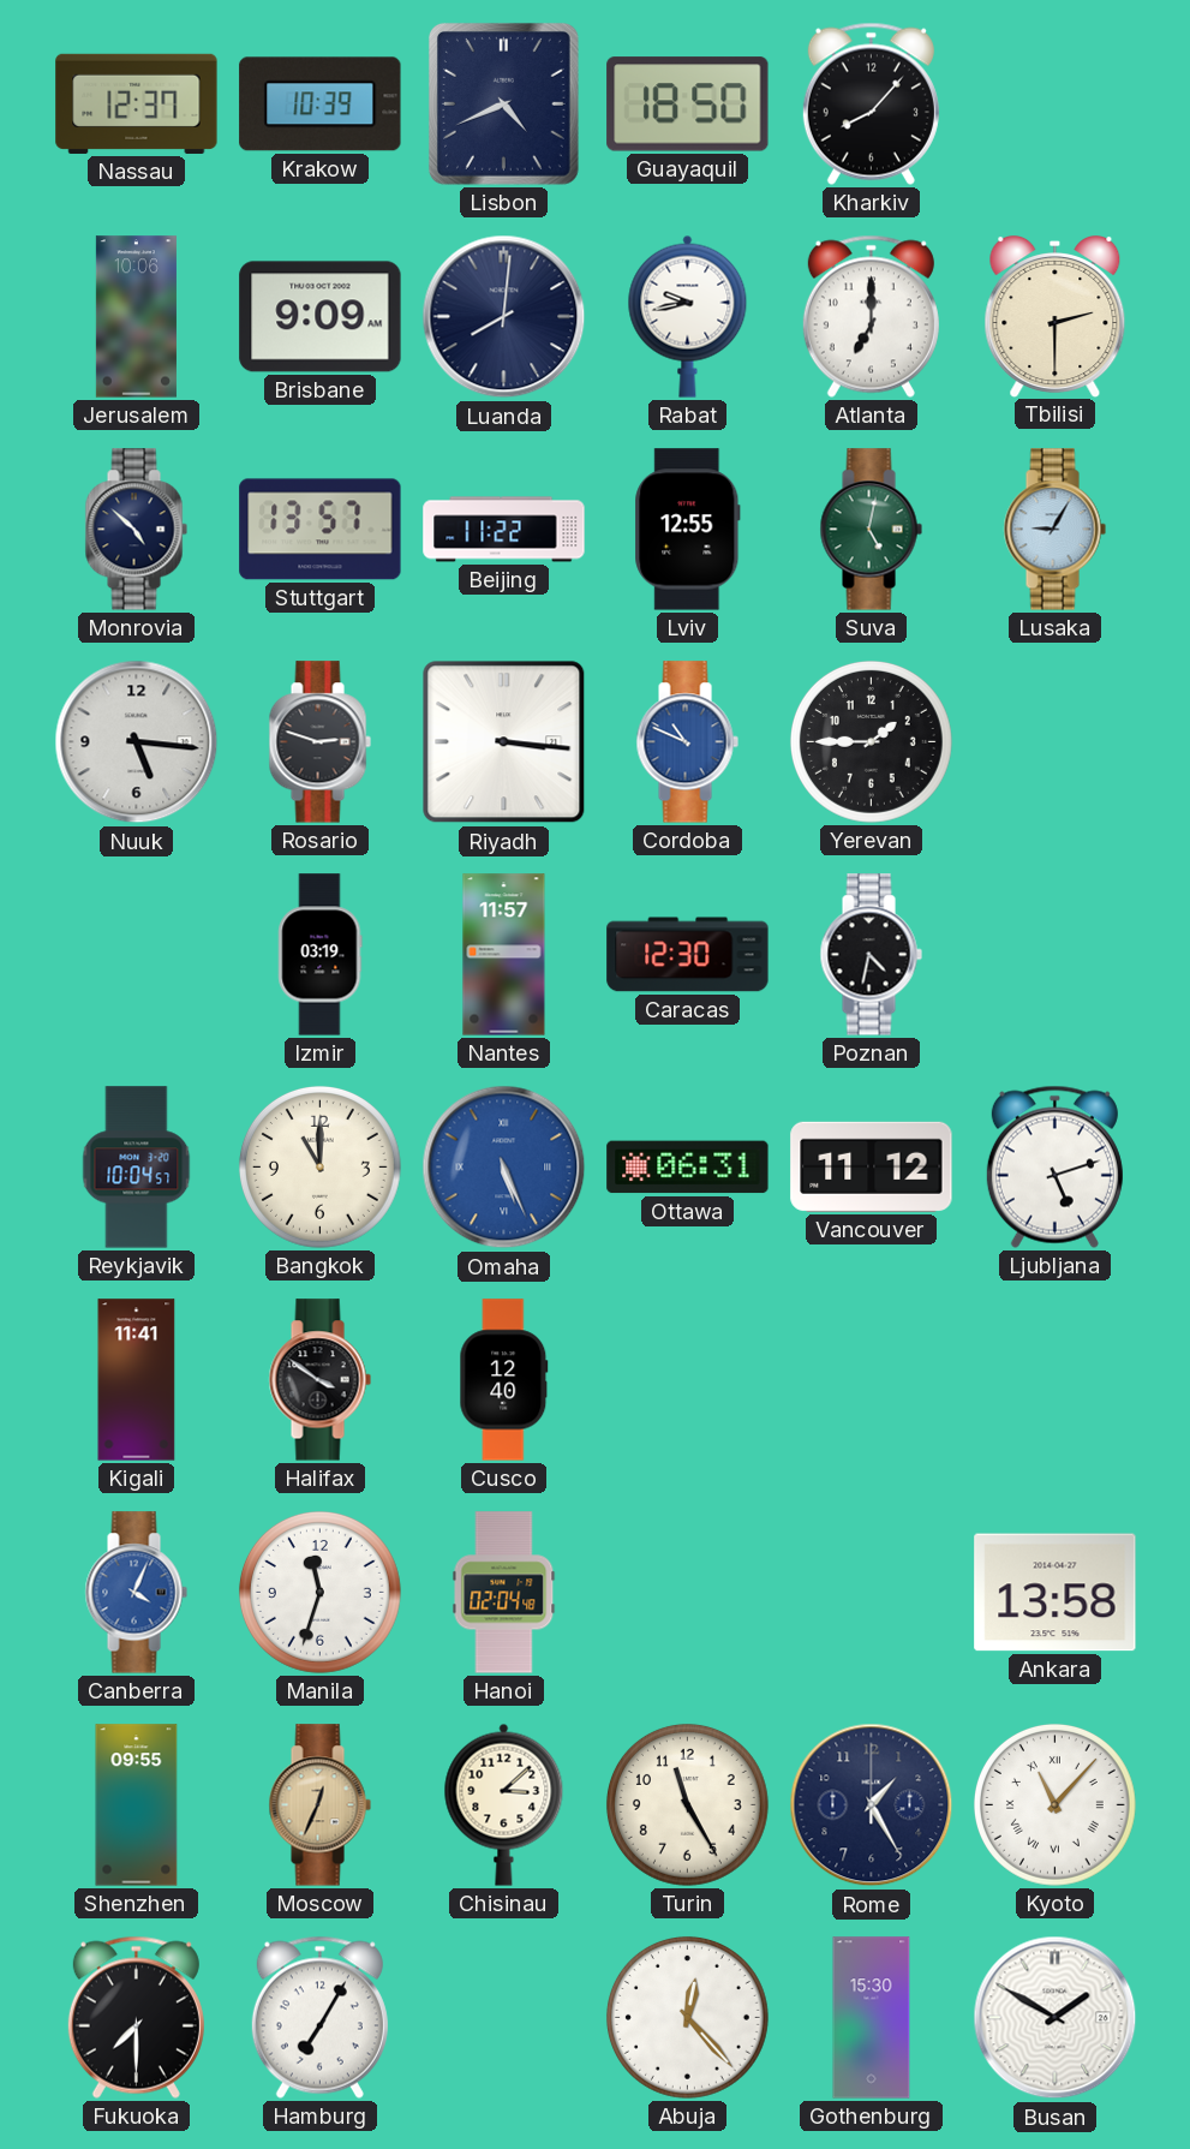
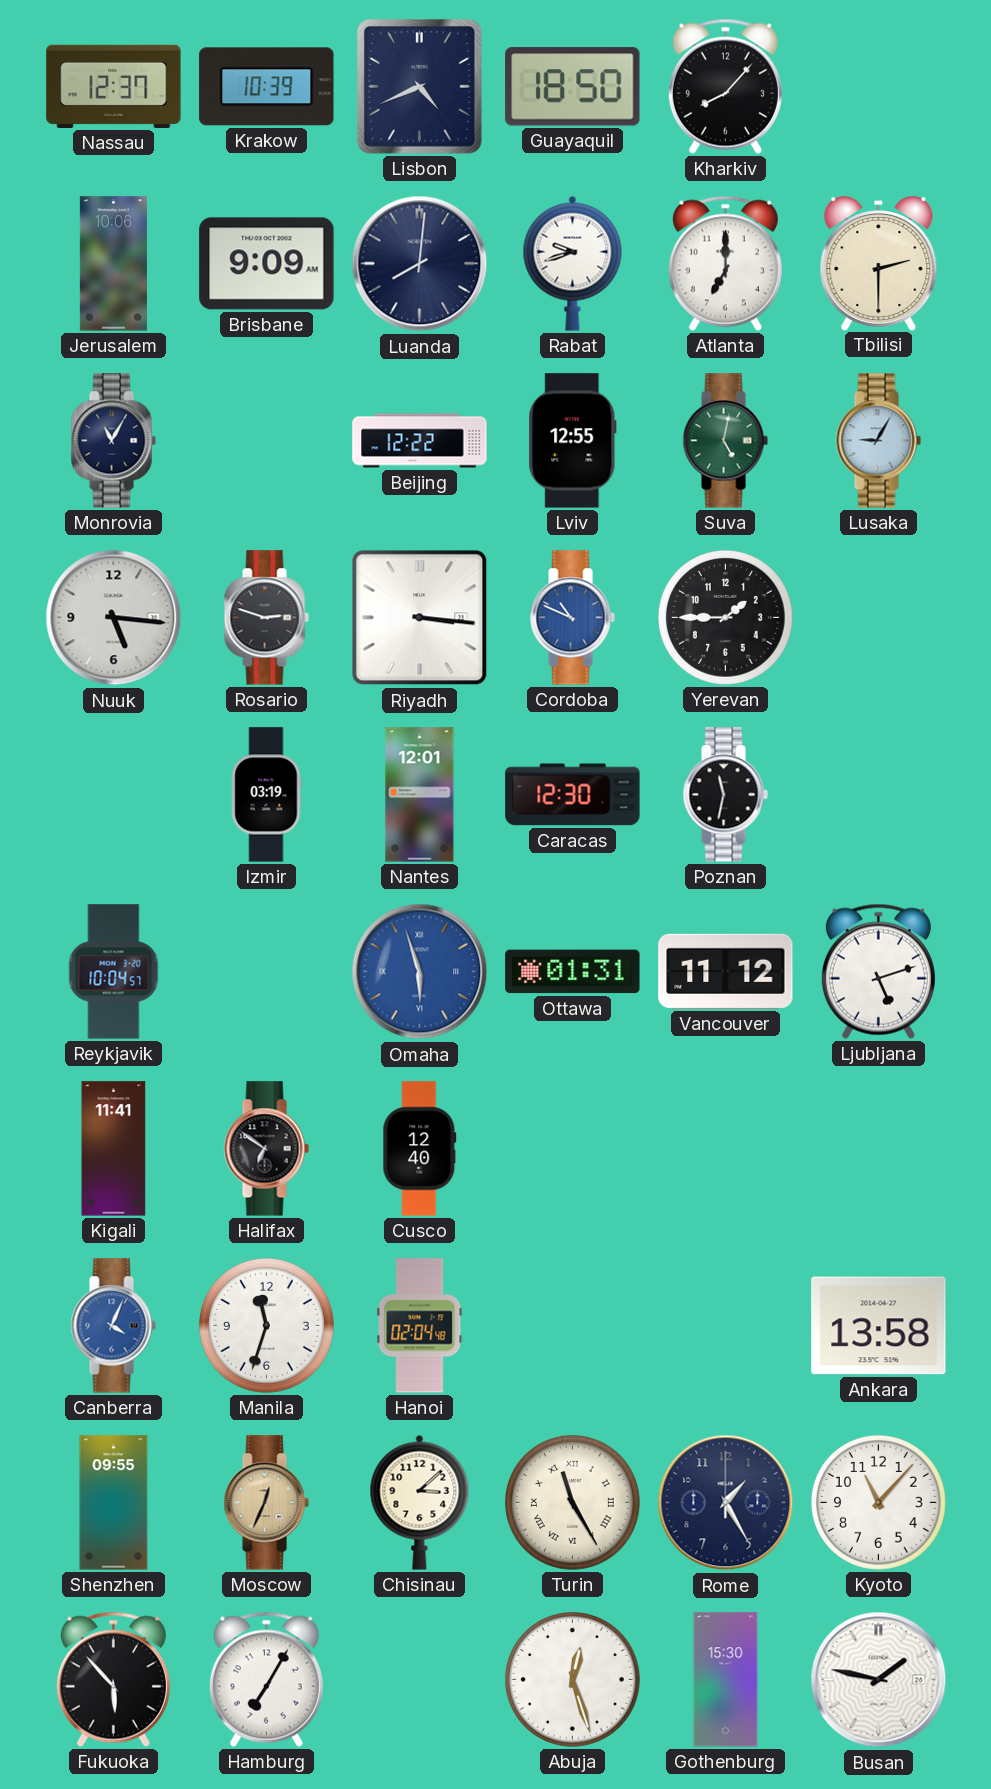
Rabat: 9:43 -> 9:42 (573, 263)
Monrovia: 4:52 -> 11:05 (113, 441)
Stuttgart: 13:57 -> none (321, 530)
Beijing: 11:22 -> 12:22 (420, 441)
Nantes: 11:57 -> 12:01 (420, 795)
Poznan: 4:32 -> 11:32 (725, 795)
Bangkok: 11:00 -> none (319, 1166)
Omaha: 5:26 -> 5:57 (420, 972)
Ottawa: 06:31 -> 01:31 (573, 972)
Halifax: 3:51 -> 6:51 (266, 1149)
Turin numerals: Arabic -> Roman (572, 1502)
Kyoto numerals: Roman -> Arabic (878, 1502)
Fukuoka: 7:30 -> 5:53 (113, 1679)
Abuja: 12:23 -> 12:27 (572, 1679)
Busan: 1:50 -> 1:47 (879, 1680)
